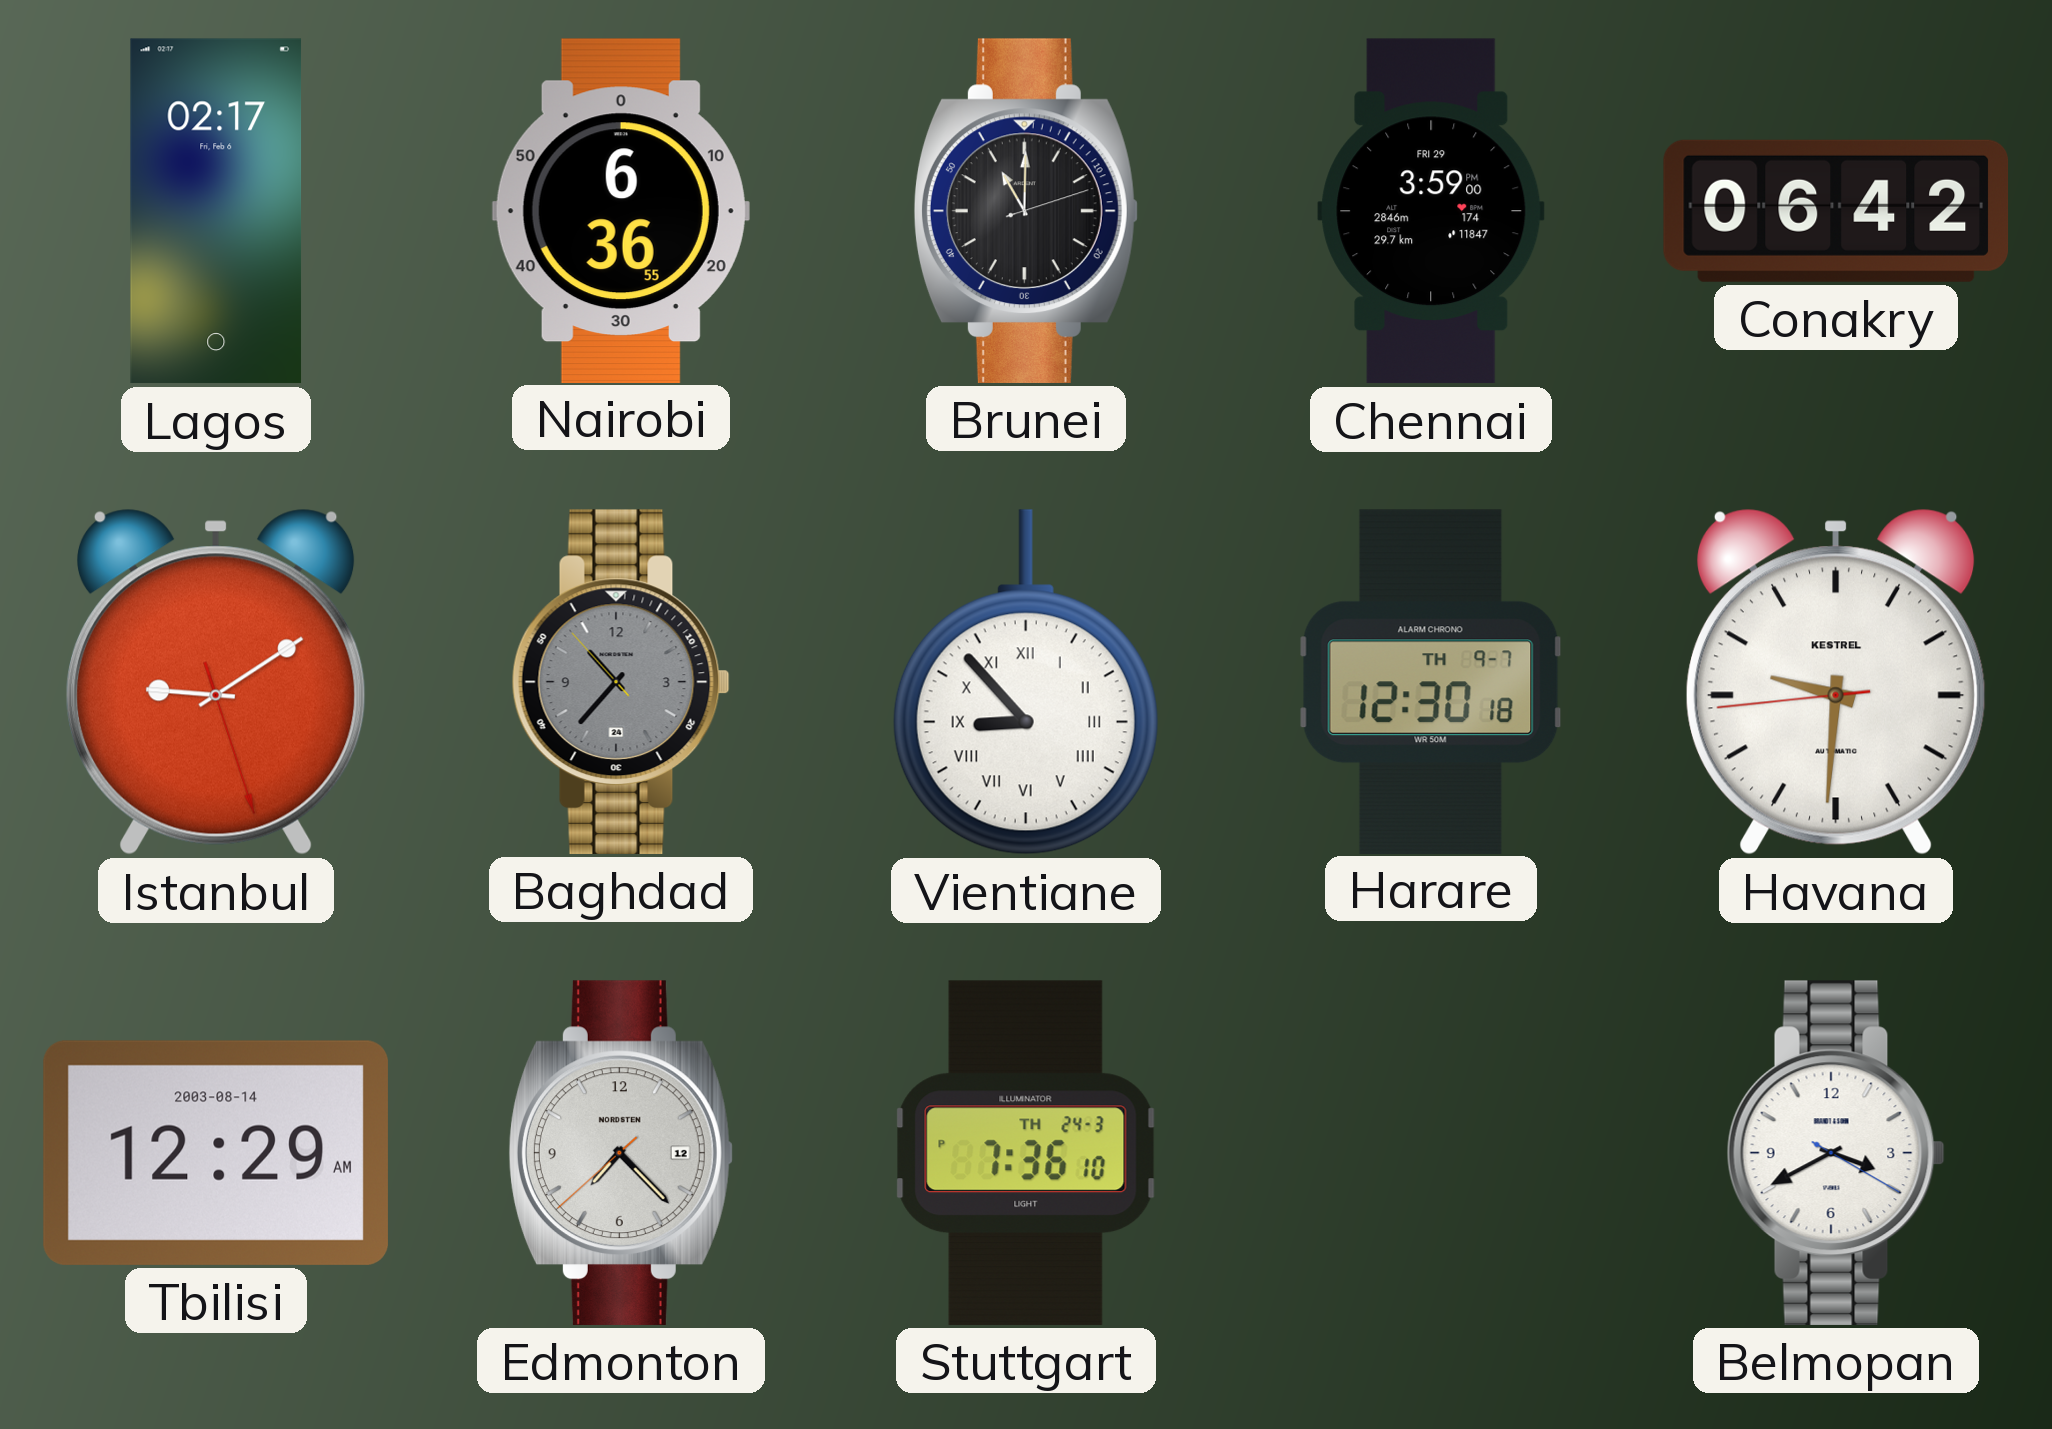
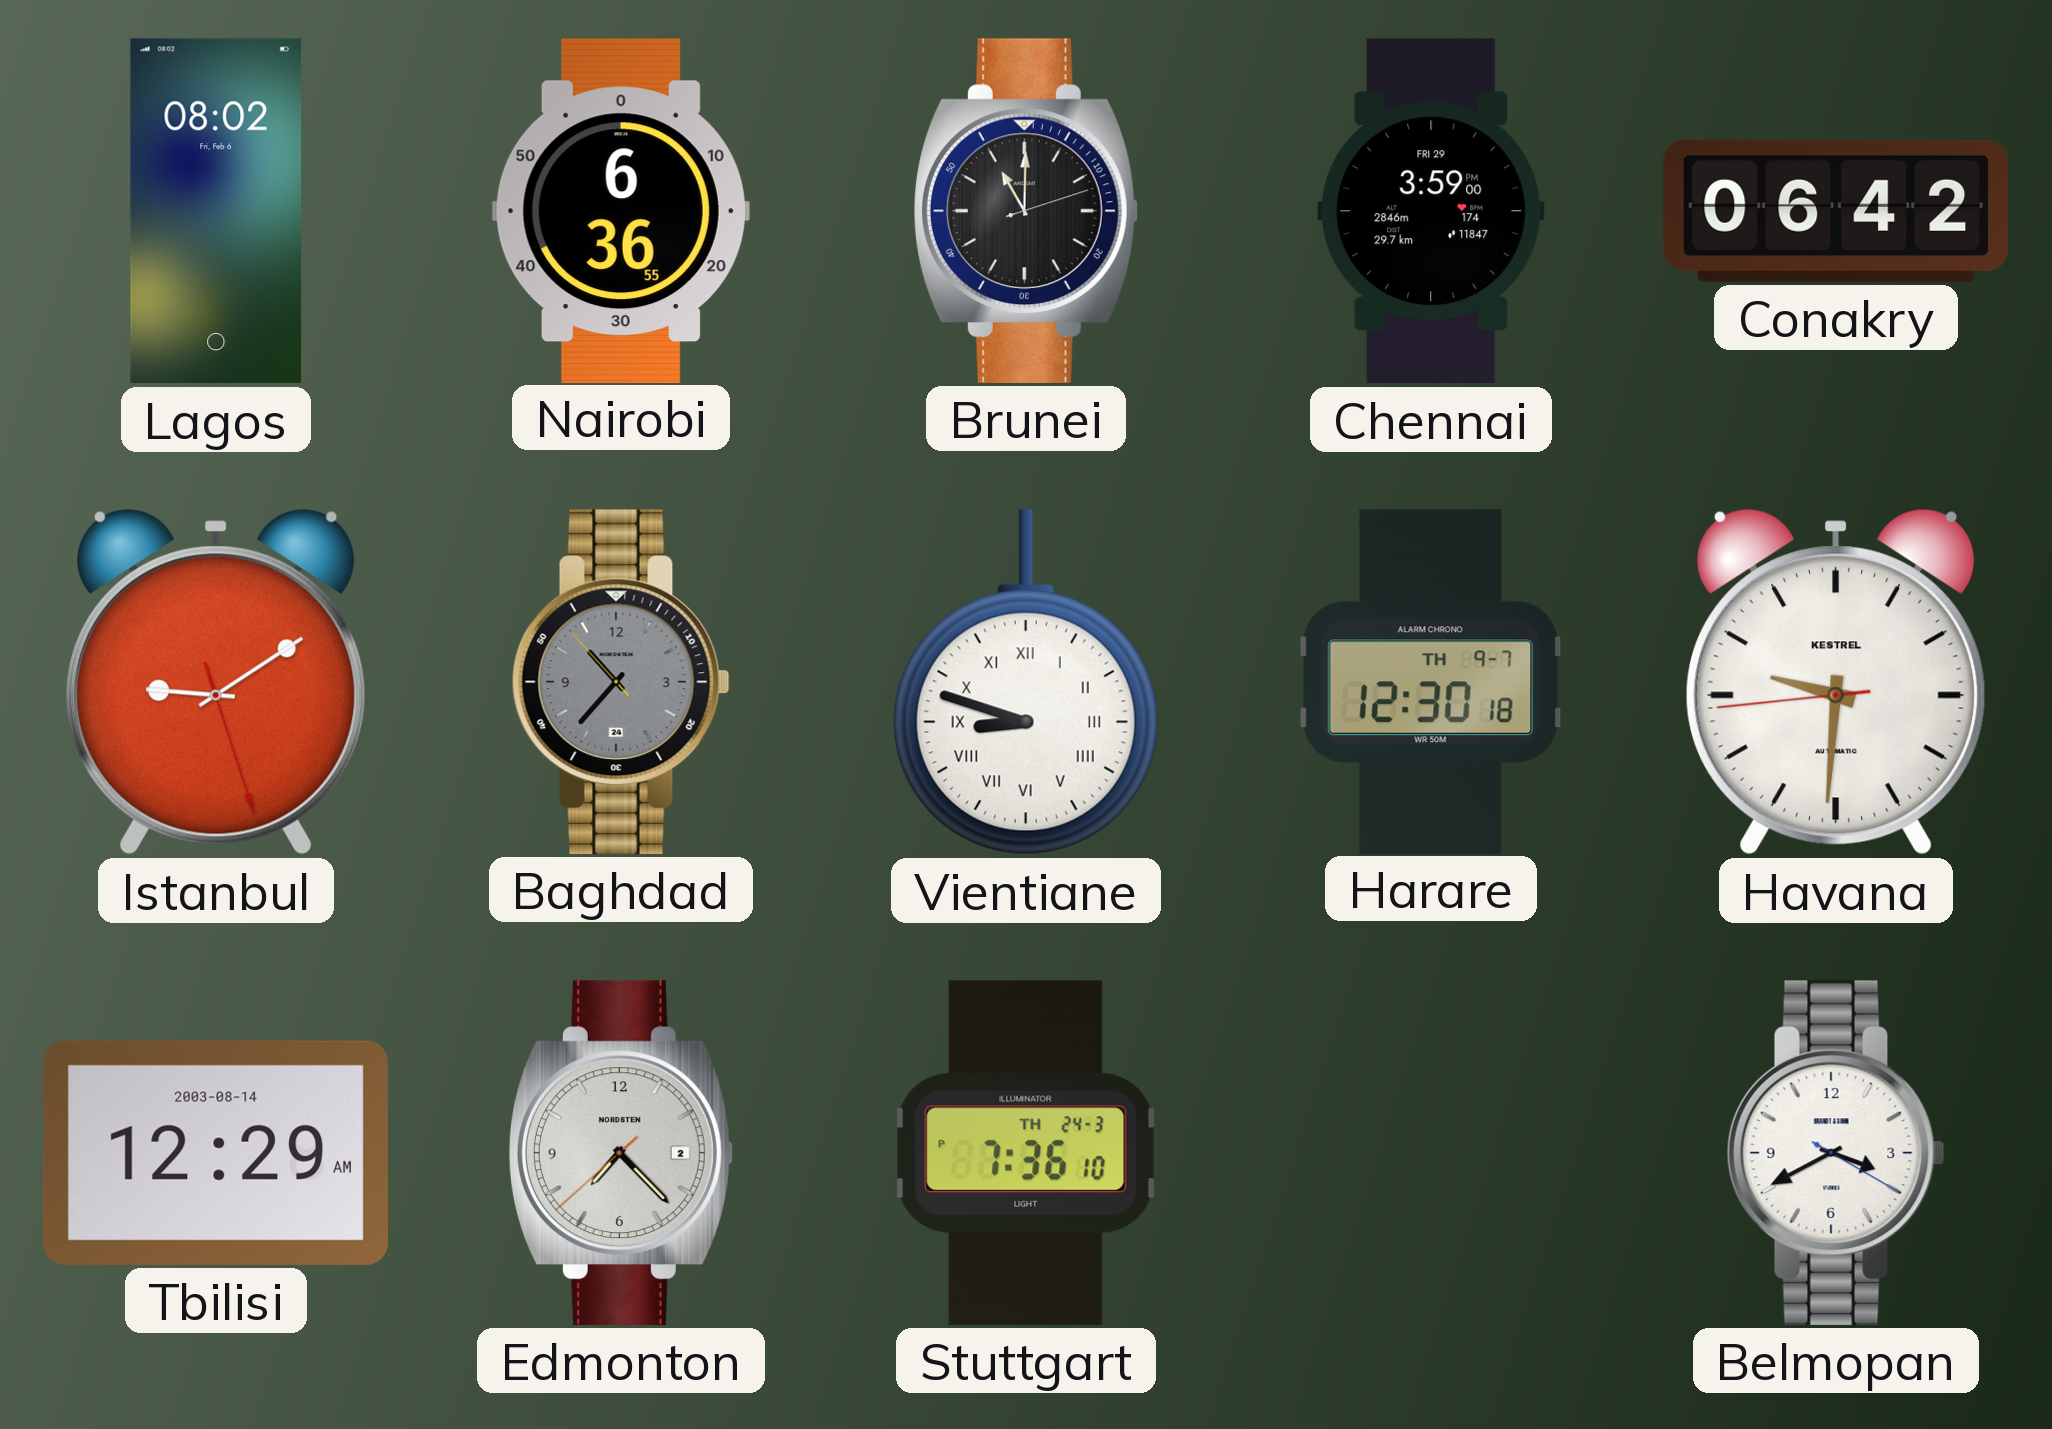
Lagos: 02:17 -> 08:02 (216, 211)
Vientiane: 8:53 -> 8:48 (1026, 682)
Edmonton date: 12 -> 2 (620, 1153)
